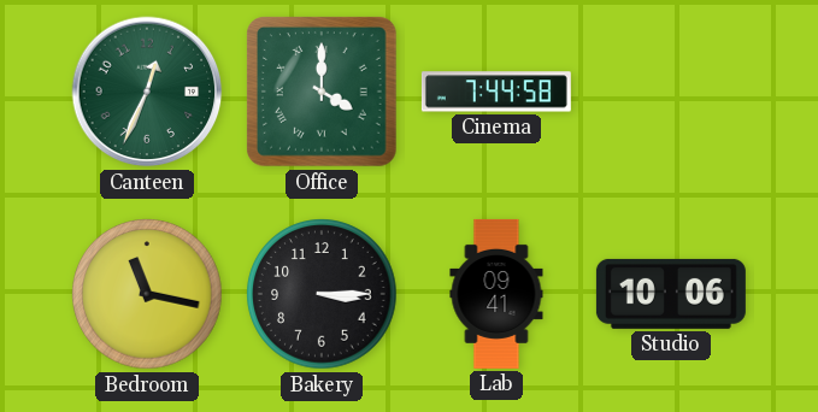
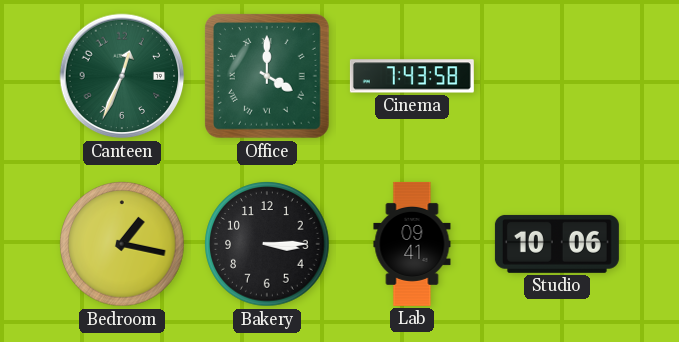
Cinema: 7:44 -> 7:43 (412, 76)
Bedroom: 11:17 -> 1:17 (122, 244)
